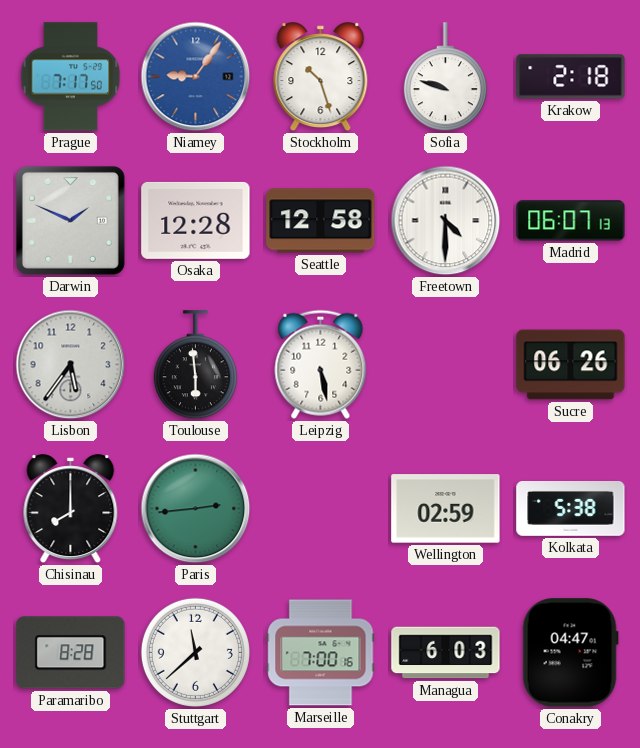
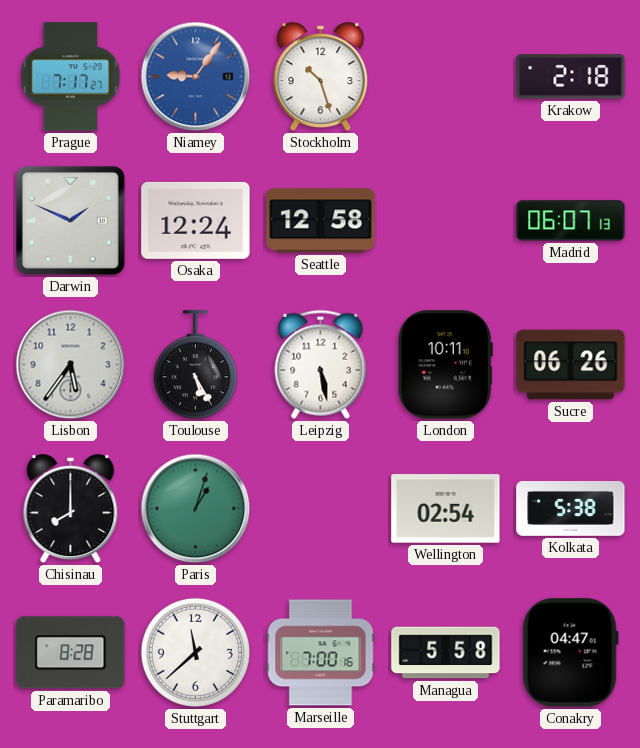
Prague: 7:17:50 -> 7:17:27 (71, 77)
Sofia: 9:48 -> none (445, 77)
Osaka: 12:28 -> 12:24 (196, 220)
Freetown: 4:30 -> none (446, 221)
Toulouse: 5:59 -> 5:25 (195, 365)
London: none -> 10:11 (445, 365)
Paris: 2:44 -> 1:03 (196, 509)
Wellington: 02:59 -> 02:54 (446, 509)
Managua: 6:03 -> 5:58 (446, 653)
